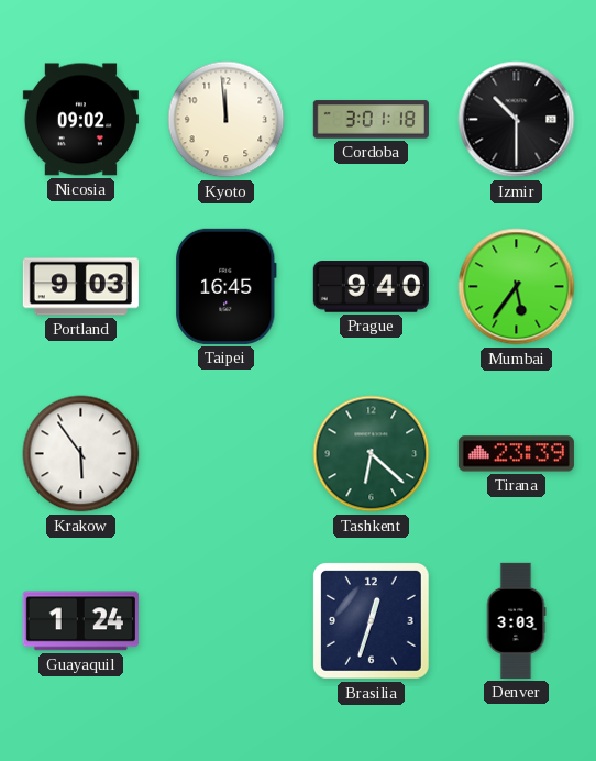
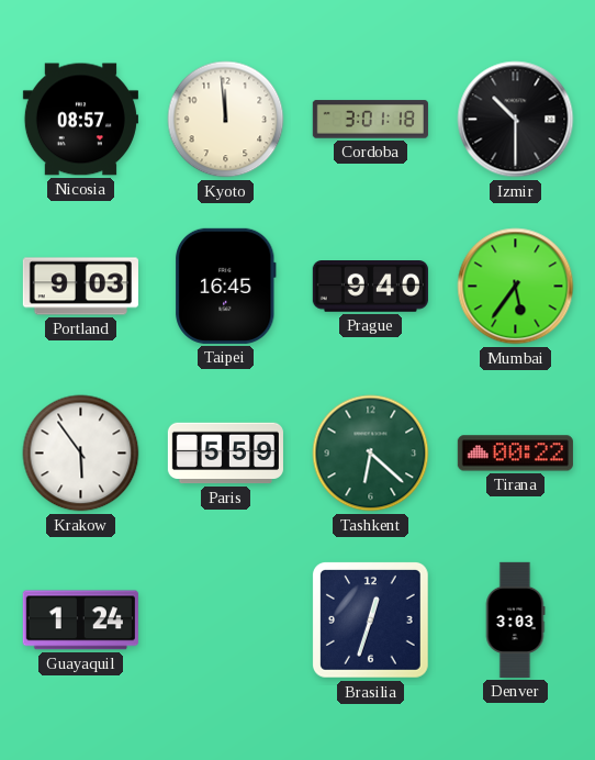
Nicosia: 09:02 -> 08:57 (80, 120)
Paris: none -> 5:59 (225, 454)
Tirana: 23:39 -> 00:22 (515, 454)
